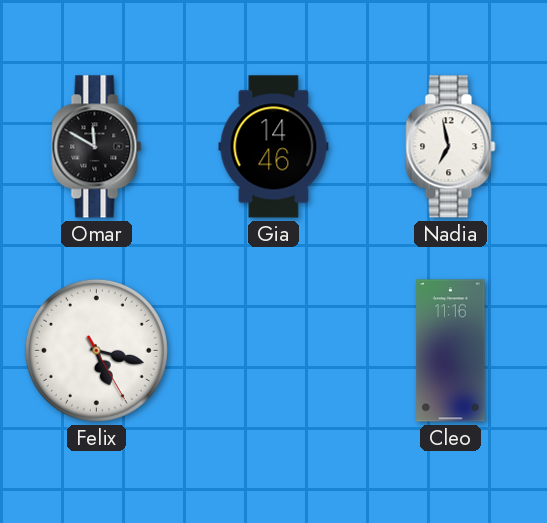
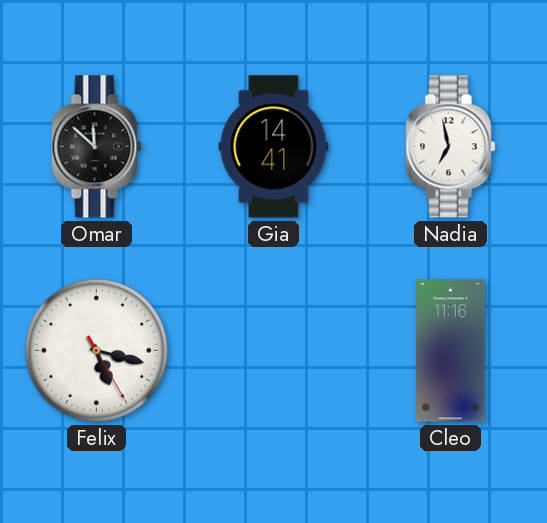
Omar: 11:50 -> 11:52 (97, 147)
Gia: 14:46 -> 14:41 (274, 147)
